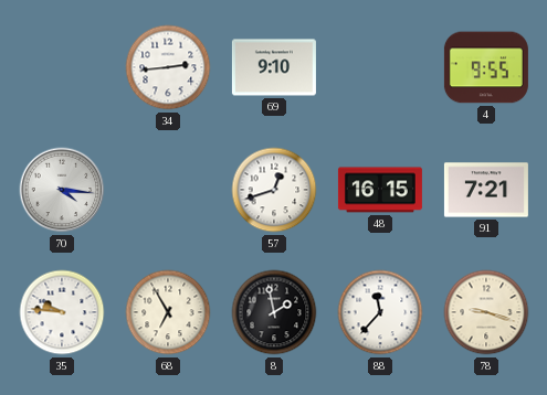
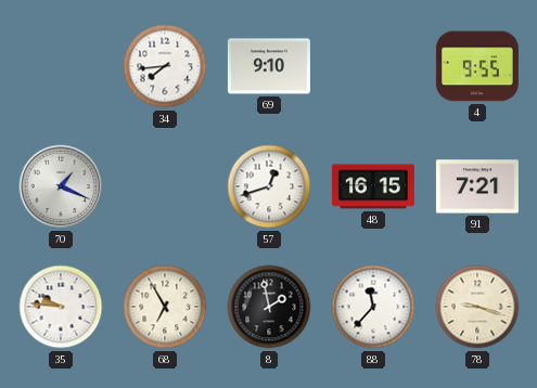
34: 2:44 -> 7:44 (165, 66)
70: 4:16 -> 1:19 (61, 186)
